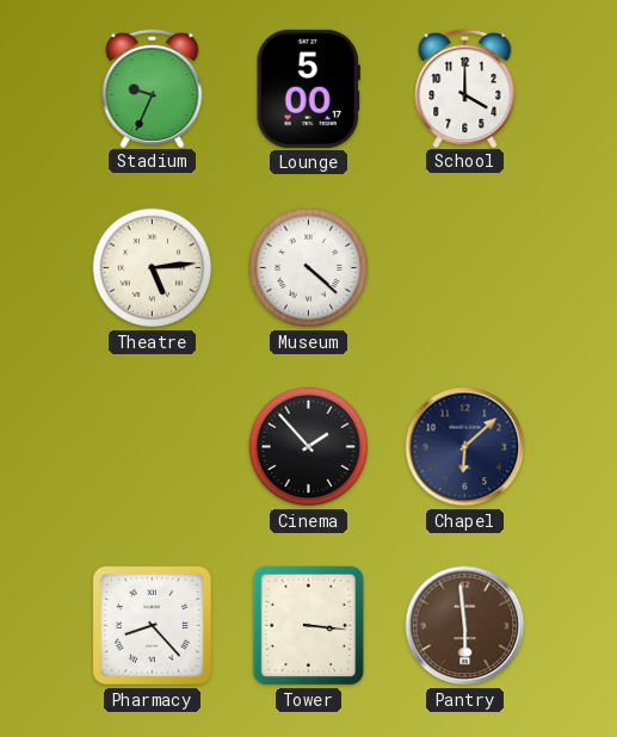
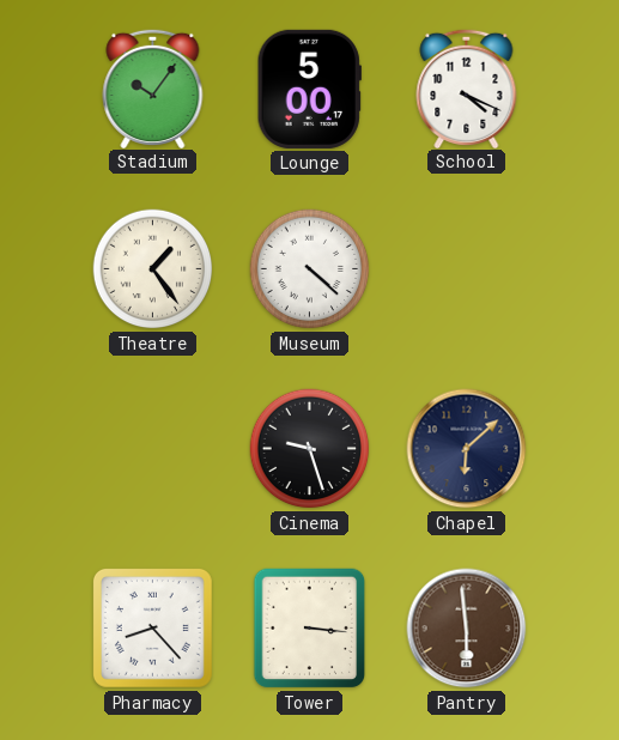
Stadium: 9:34 -> 10:06 (153, 87)
School: 4:00 -> 4:19 (467, 87)
Theatre: 5:14 -> 1:24 (153, 269)
Cinema: 1:53 -> 9:27 (310, 449)
